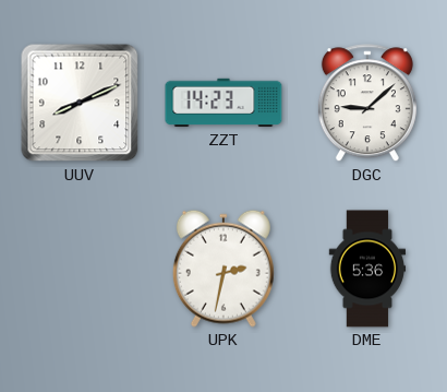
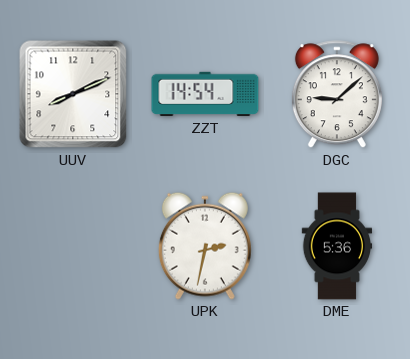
ZZT: 14:23 -> 14:54 (205, 94)
